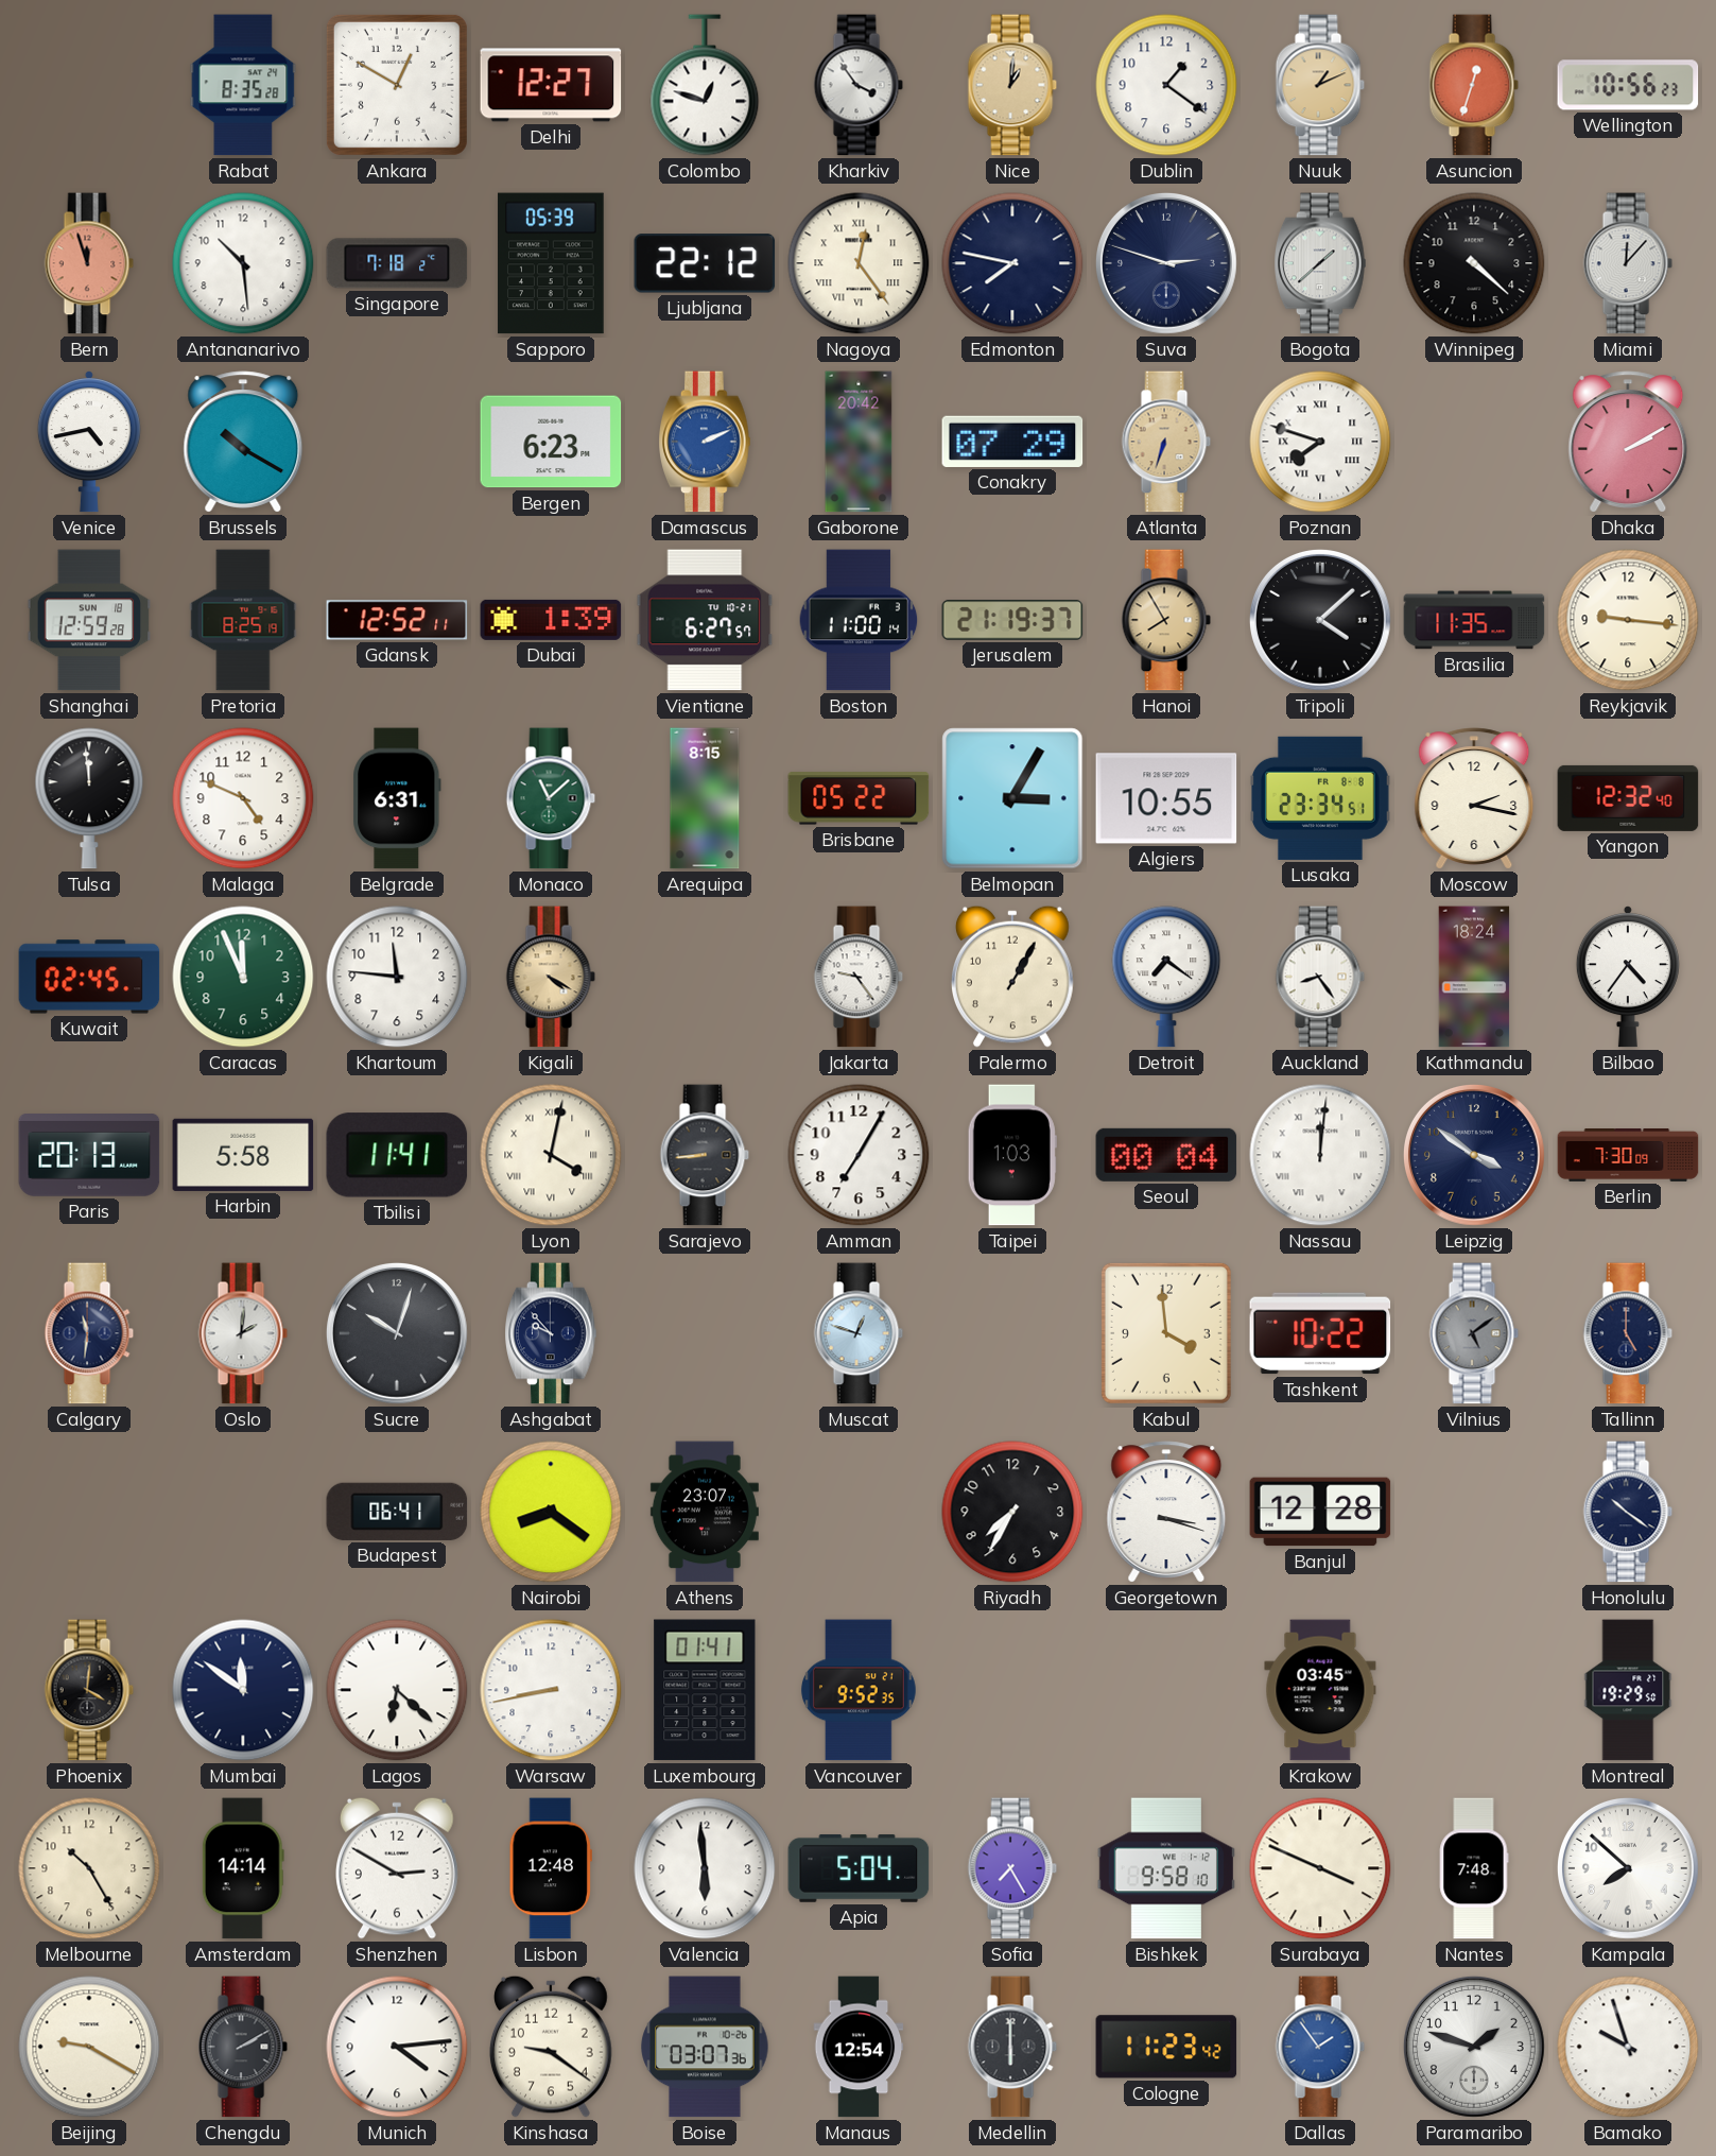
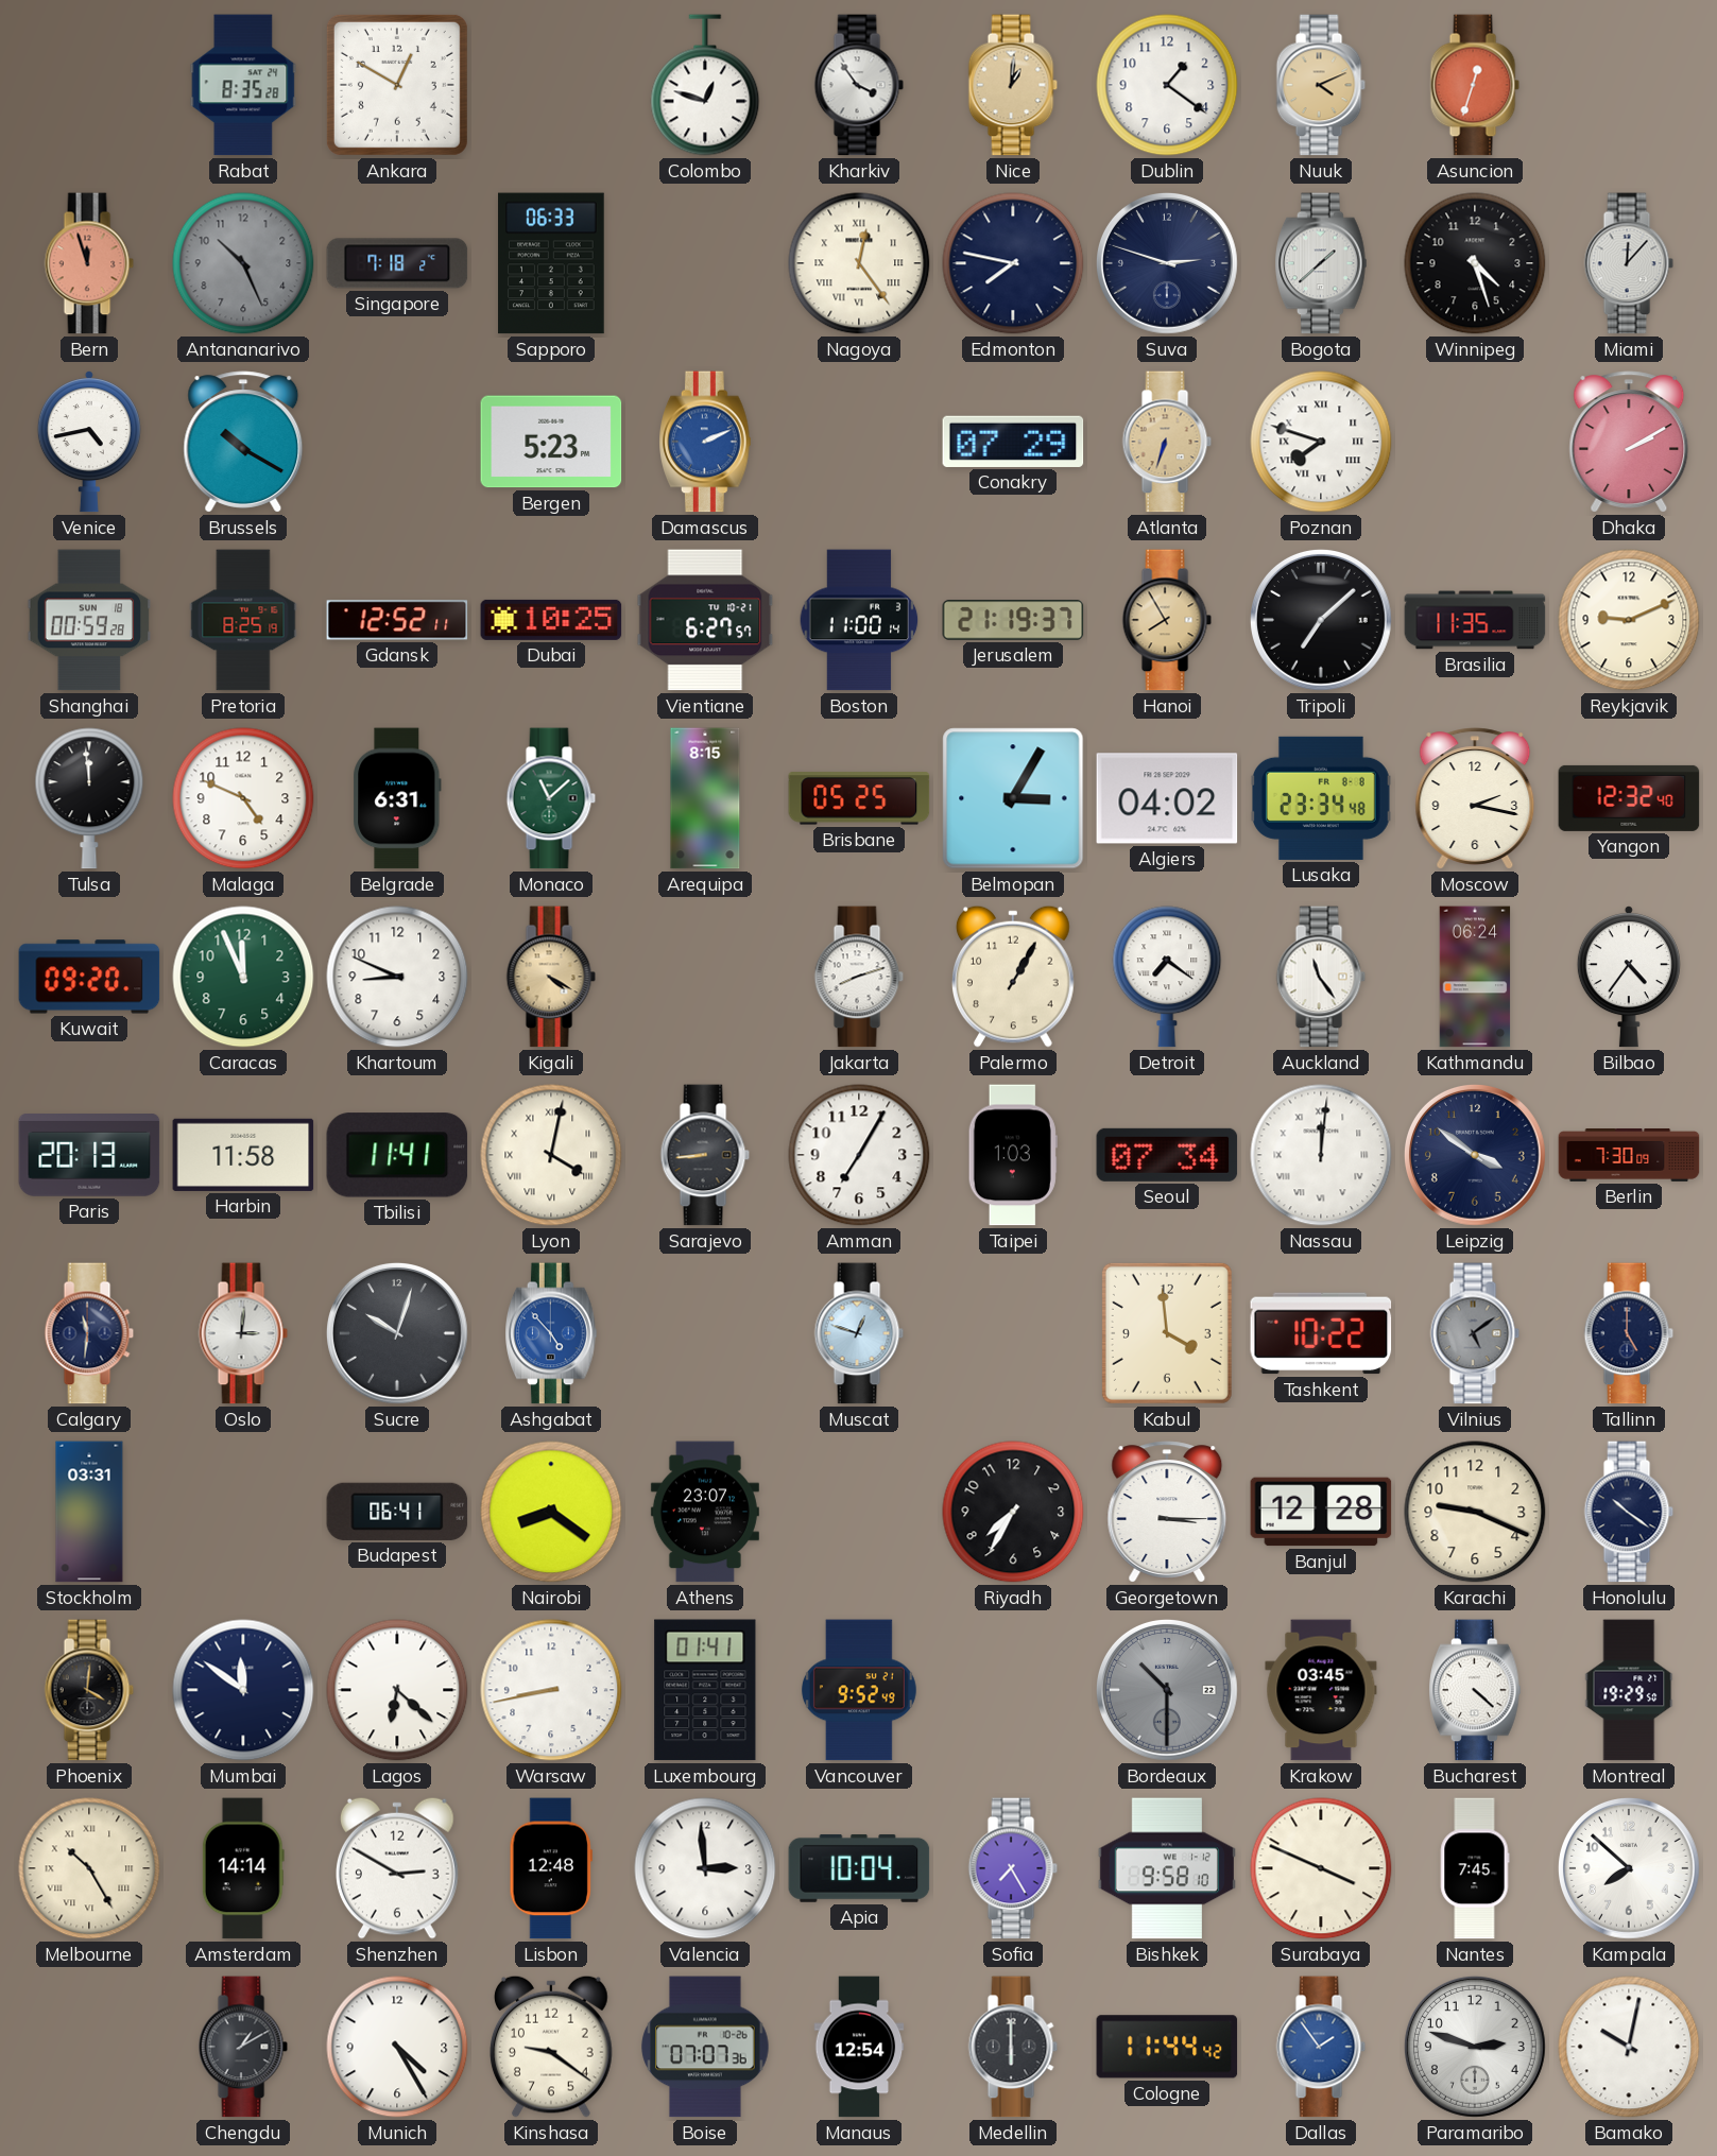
Delhi: 12:27 -> none (551, 85)
Nuuk: 1:11 -> 4:11 (1321, 85)
Wellington: 10:56 -> none (1628, 85)
Antananarivo: 10:29 -> 10:26 (243, 263)
Antananarivo dial: white -> grey (243, 263)
Sapporo: 05:39 -> 06:33 (551, 263)
Ljubljana: 22:12 -> none (705, 263)
Winnipeg: 4:22 -> 4:27 (1475, 263)
Bergen: 6:23 -> 5:23 (551, 442)
Gaborone: 20:42 -> none (859, 442)
Shanghai: 12:59 -> 00:59 (89, 620)
Dubai: 1:39 -> 10:25 (551, 620)
Tripoli: 4:08 -> 7:08 (1321, 620)
Reykjavik: 9:16 -> 9:11 (1629, 620)
Brisbane: 05:22 -> 05:25 (859, 798)
Algiers: 10:55 -> 04:02 (1167, 798)
Lusaka: 23:34:51 -> 23:34:48 (1321, 798)
Kuwait: 02:45 -> 09:20 (89, 977)
Khartoum: 11:46 -> 8:49 (397, 977)
Jakarta: 9:24 -> 8:12 (859, 977)
Auckland: 8:24 -> 11:24 (1321, 977)
Kathmandu: 18:24 -> 06:24 (1475, 977)
Harbin: 5:58 -> 11:58 (243, 1155)
Seoul: 00:04 -> 07:34 (1167, 1155)
Oslo: 2:01 -> 3:01 (243, 1333)
Ashgabat: 9:53 -> 4:53 (552, 1333)
Ashgabat dial: navy -> blue (552, 1333)
Stockholm: none -> 03:31 (89, 1512)
Georgetown: 3:18 -> 3:15 (1167, 1512)
Karachi: none -> 9:19 (1475, 1512)
Vancouver: 9:52:35 -> 9:52:49 (859, 1690)
Bordeaux: none -> 10:30 (1167, 1690)
Bucharest: none -> 4:22 (1476, 1690)
Melbourne numerals: Arabic -> Roman (89, 1868)
Valencia: 5:59 -> 2:59 (705, 1868)
Apia: 5:04 -> 10:04 (859, 1868)
Nantes: 7:48 -> 7:45 (1475, 1868)
Beijing: 9:20 -> none (89, 2047)
Chengdu: 2:10 -> 1:10 (243, 2047)
Munich: 4:14 -> 4:25 (397, 2047)
Boise: 03:07 -> 07:07 (705, 2047)
Cologne: 11:23 -> 11:44 (1167, 2047)
Paramaribo: 1:48 -> 2:48 (1475, 2047)
Bamako: 9:57 -> 10:02 (1629, 2047)
